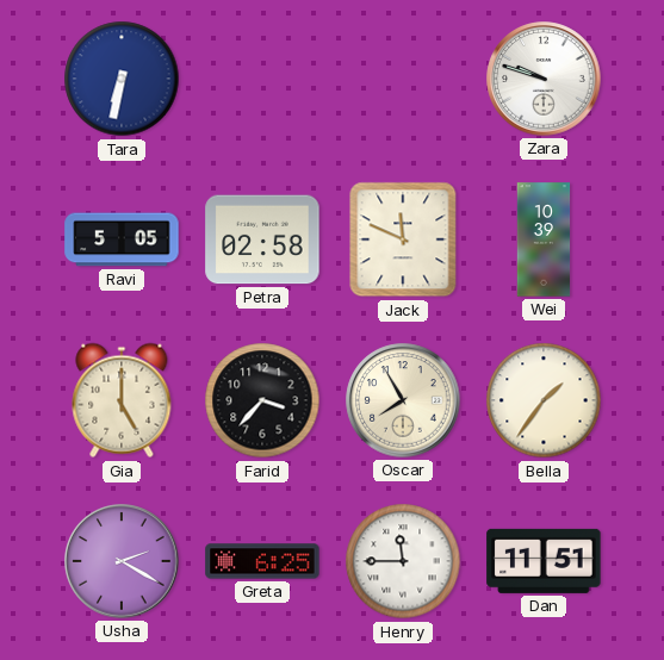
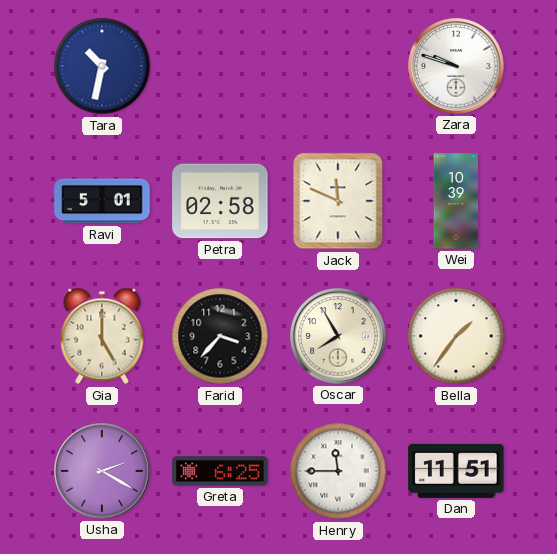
Tara: 6:32 -> 10:32 (102, 66)
Ravi: 5:05 -> 5:01 (102, 201)
